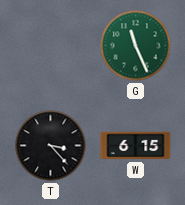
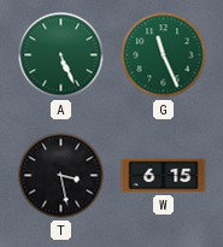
A: none -> 5:26 (61, 55)
T: 3:23 -> 3:28 (61, 176)
